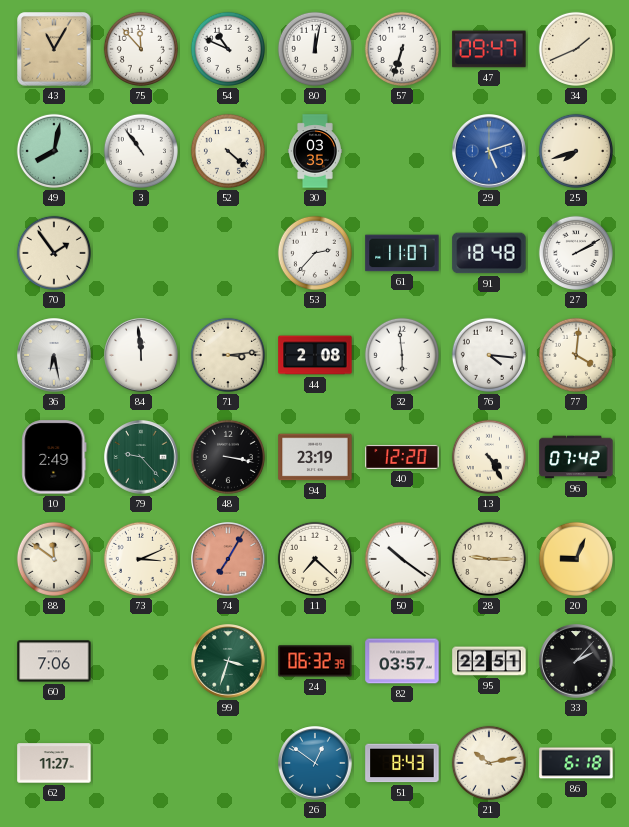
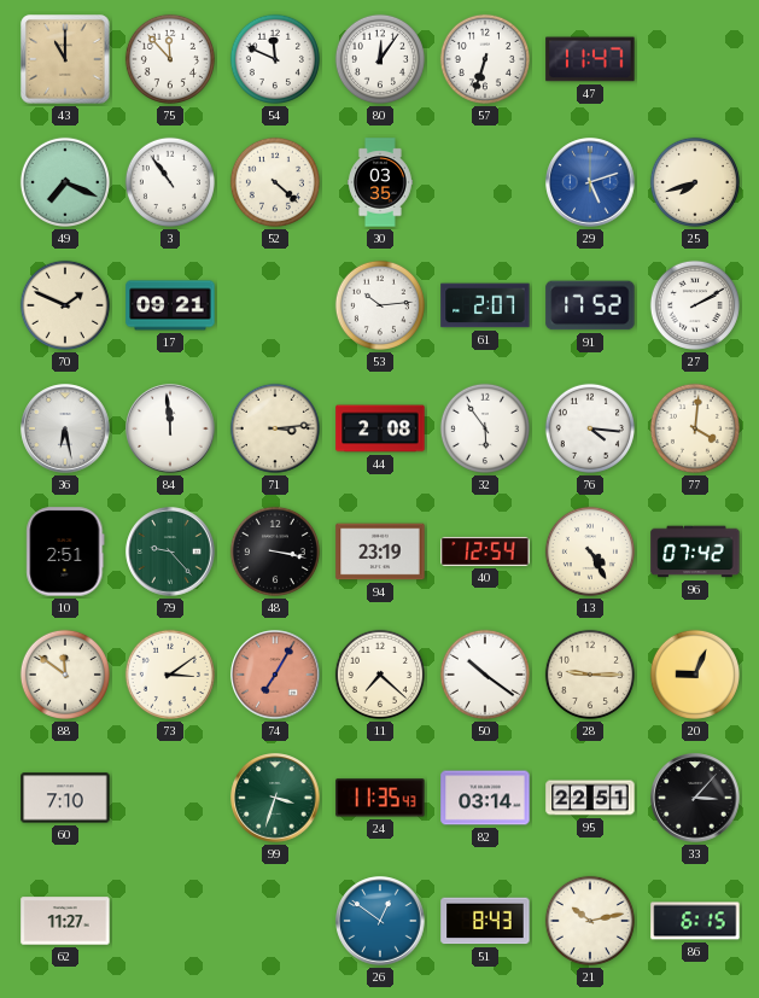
43: 11:05 -> 11:00 (65, 59)
54: 10:49 -> 11:49 (275, 59)
80: 12:02 -> 12:06 (380, 59)
47: 09:47 -> 11:47 (590, 59)
34: 1:41 -> none (576, 49)
49: 8:02 -> 7:19 (65, 182)
70: 1:54 -> 1:49 (65, 305)
17: none -> 09:21 (170, 305)
53: 2:37 -> 10:14 (380, 305)
61: 11:07 -> 2:07 (485, 305)
91: 18:48 -> 17:52 (590, 305)
32: 5:59 -> 5:54 (485, 428)
10: 2:49 -> 2:51 (65, 551)
40: 12:20 -> 12:54 (485, 551)
73: 3:11 -> 3:09 (170, 675)
60: 7:06 -> 7:10 (65, 798)
24: 06:32 -> 11:35 (380, 798)
82: 03:57 -> 03:14 (485, 798)
33: 2:07 -> 3:07 (695, 798)
86: 6:18 -> 6:15 (695, 921)
